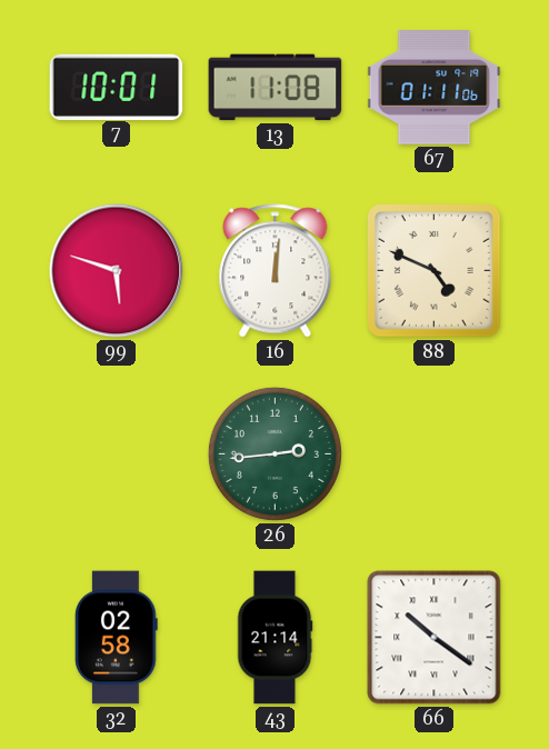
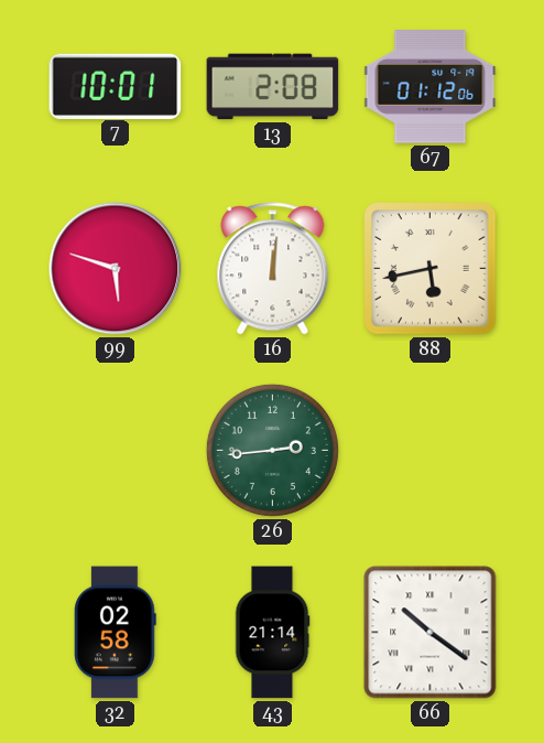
13: 11:08 -> 2:08 (273, 87)
67: 01:11 -> 01:12 (431, 87)
88: 4:49 -> 5:43 (431, 269)
